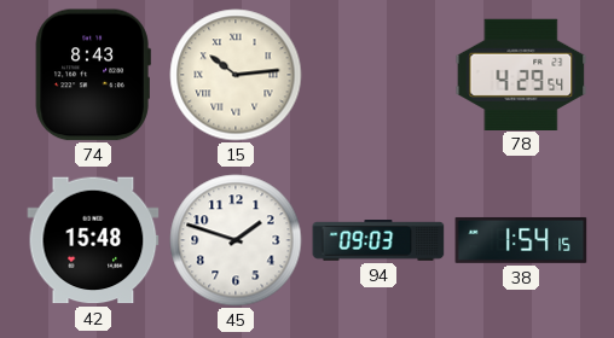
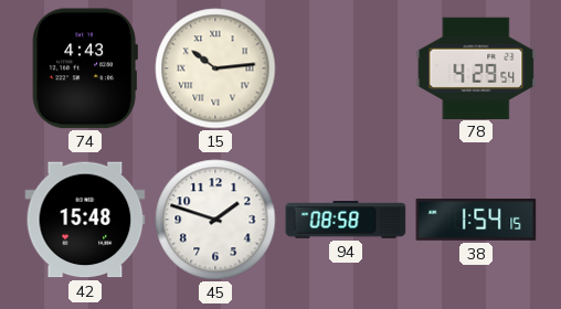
74: 8:43 -> 4:43 (85, 68)
94: 09:03 -> 08:58 (346, 220)
